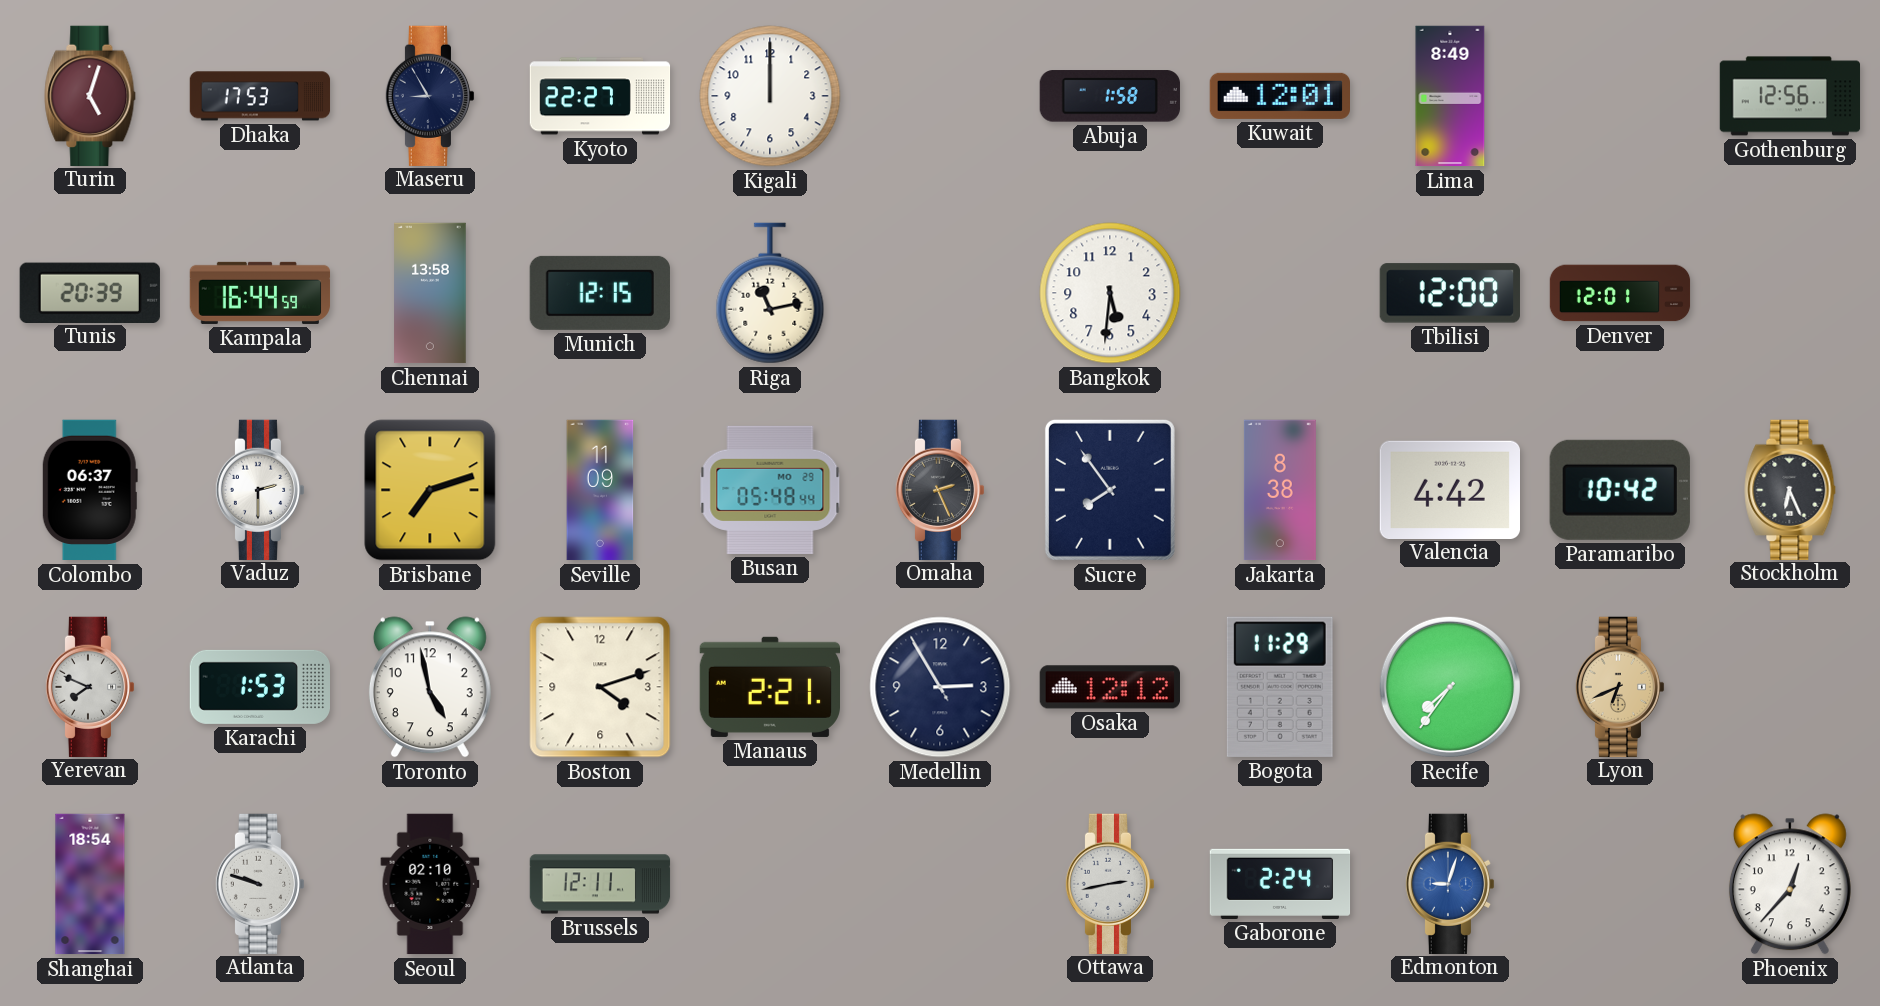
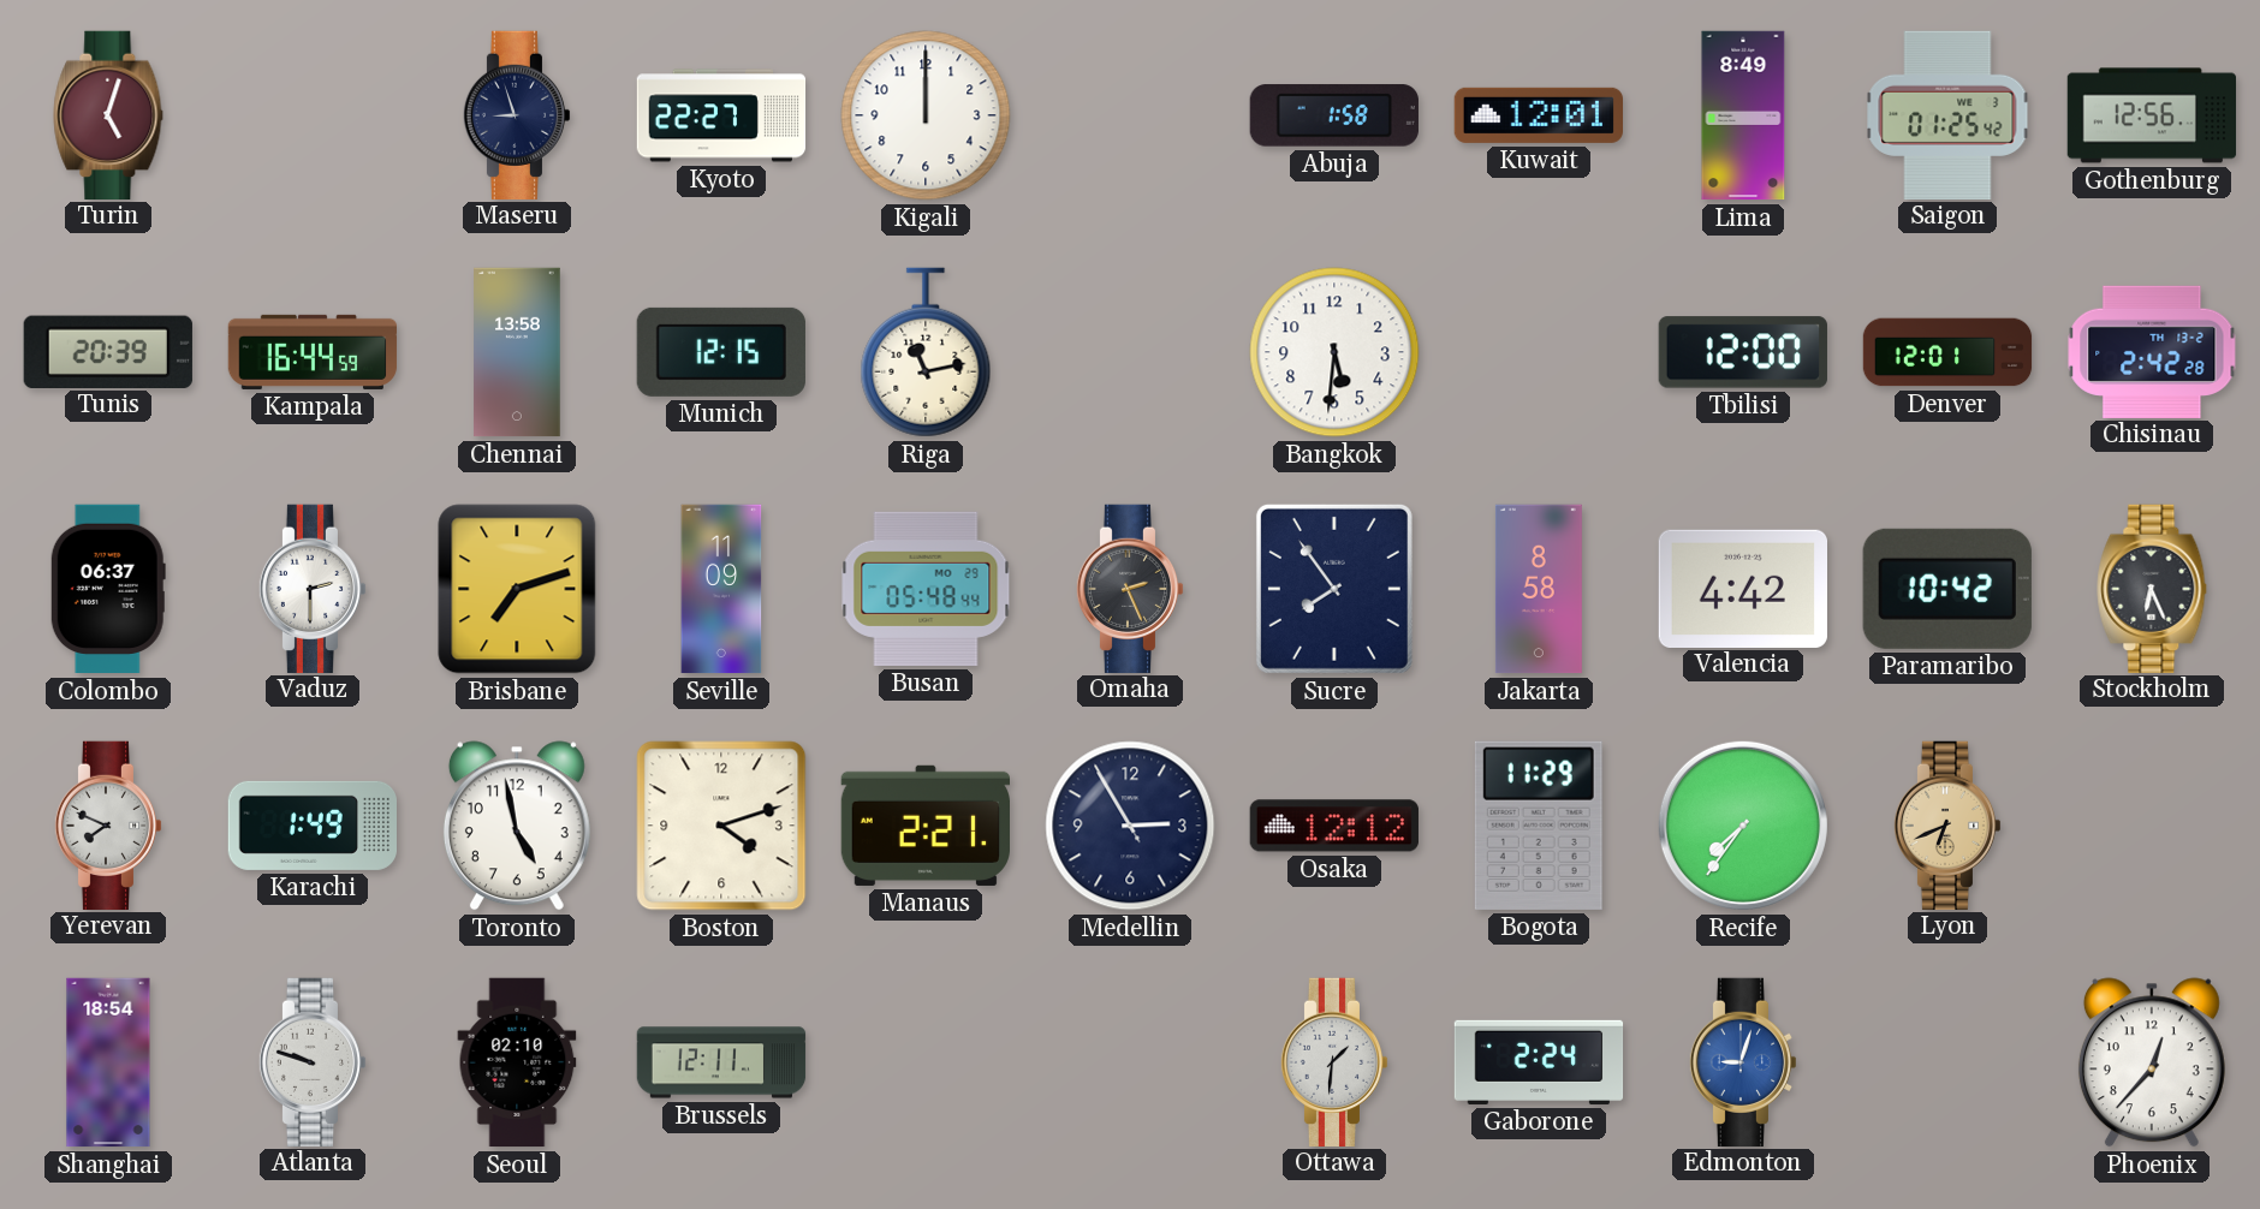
Dhaka: 17:53 -> none (260, 96)
Maseru: 8:55 -> 8:57 (517, 114)
Saigon: none -> 01:25 (1947, 114)
Chisinau: none -> 2:42 (2152, 351)
Jakarta: 8:38 -> 8:58 (1539, 589)
Karachi: 1:53 -> 1:49 (311, 826)
Ottawa: 2:43 -> 1:31 (1334, 1061)
